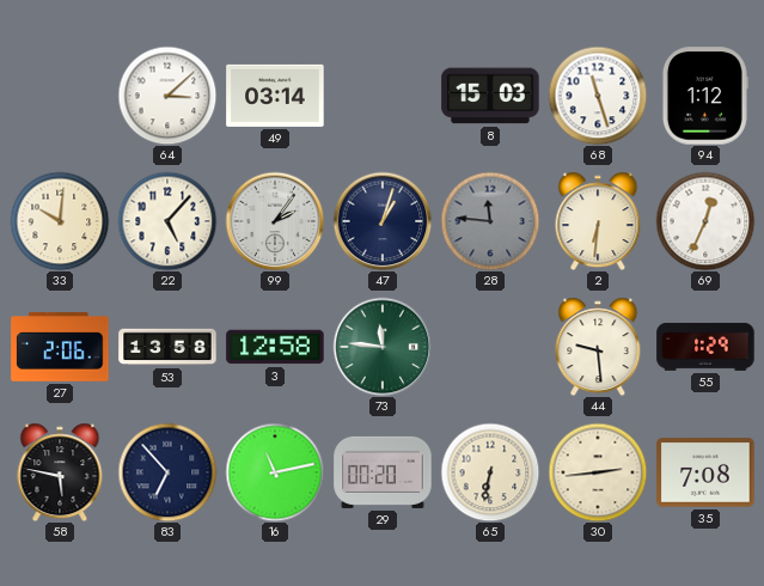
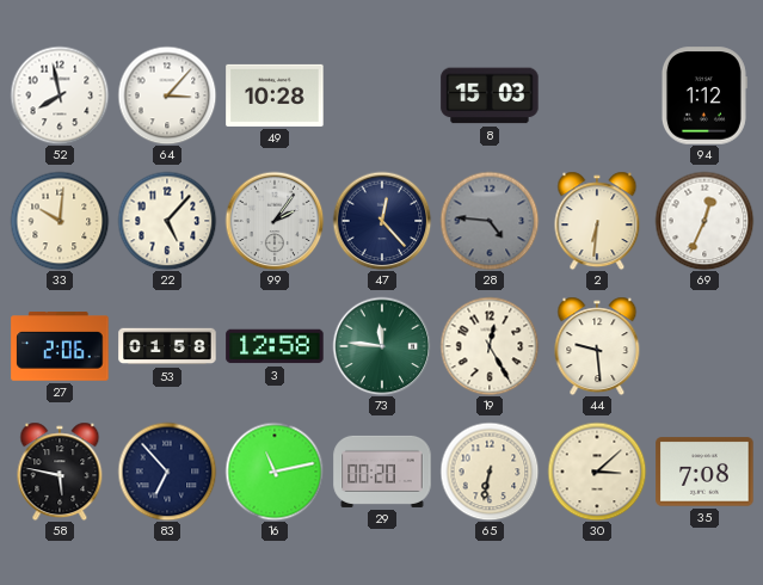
52: none -> 7:58 (60, 96)
64: 3:08 -> 3:07 (167, 96)
49: 03:14 -> 10:28 (275, 96)
68: 11:27 -> none (598, 96)
47: 1:03 -> 12:23 (382, 221)
28: 11:46 -> 4:46 (490, 221)
53: 13:58 -> 01:58 (167, 346)
19: none -> 12:25 (490, 346)
55: 1:29 -> none (705, 347)
30: 2:44 -> 3:08 (597, 472)
